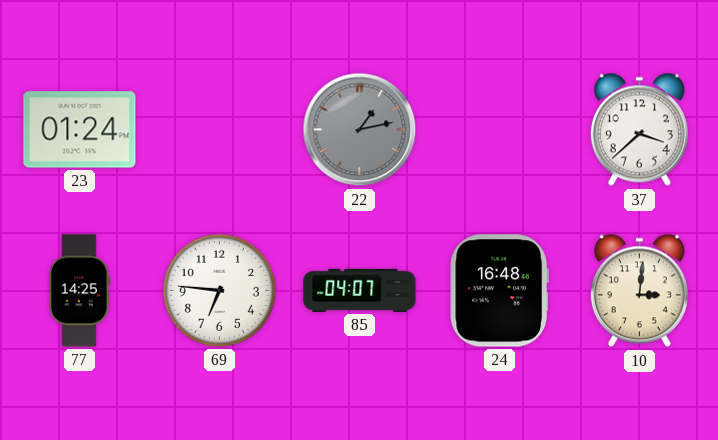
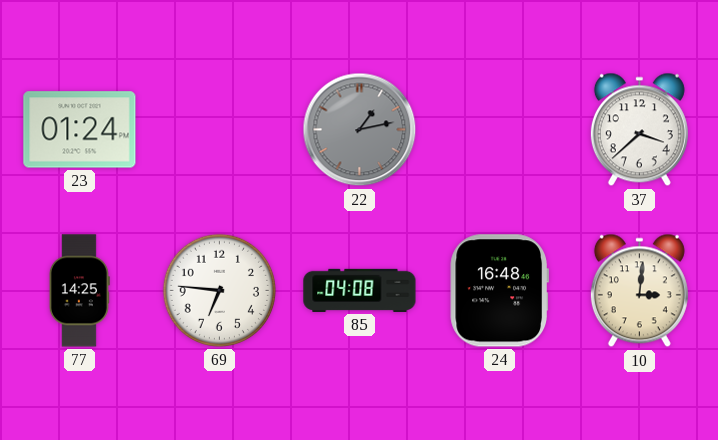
85: 04:07 -> 04:08 (360, 290)
